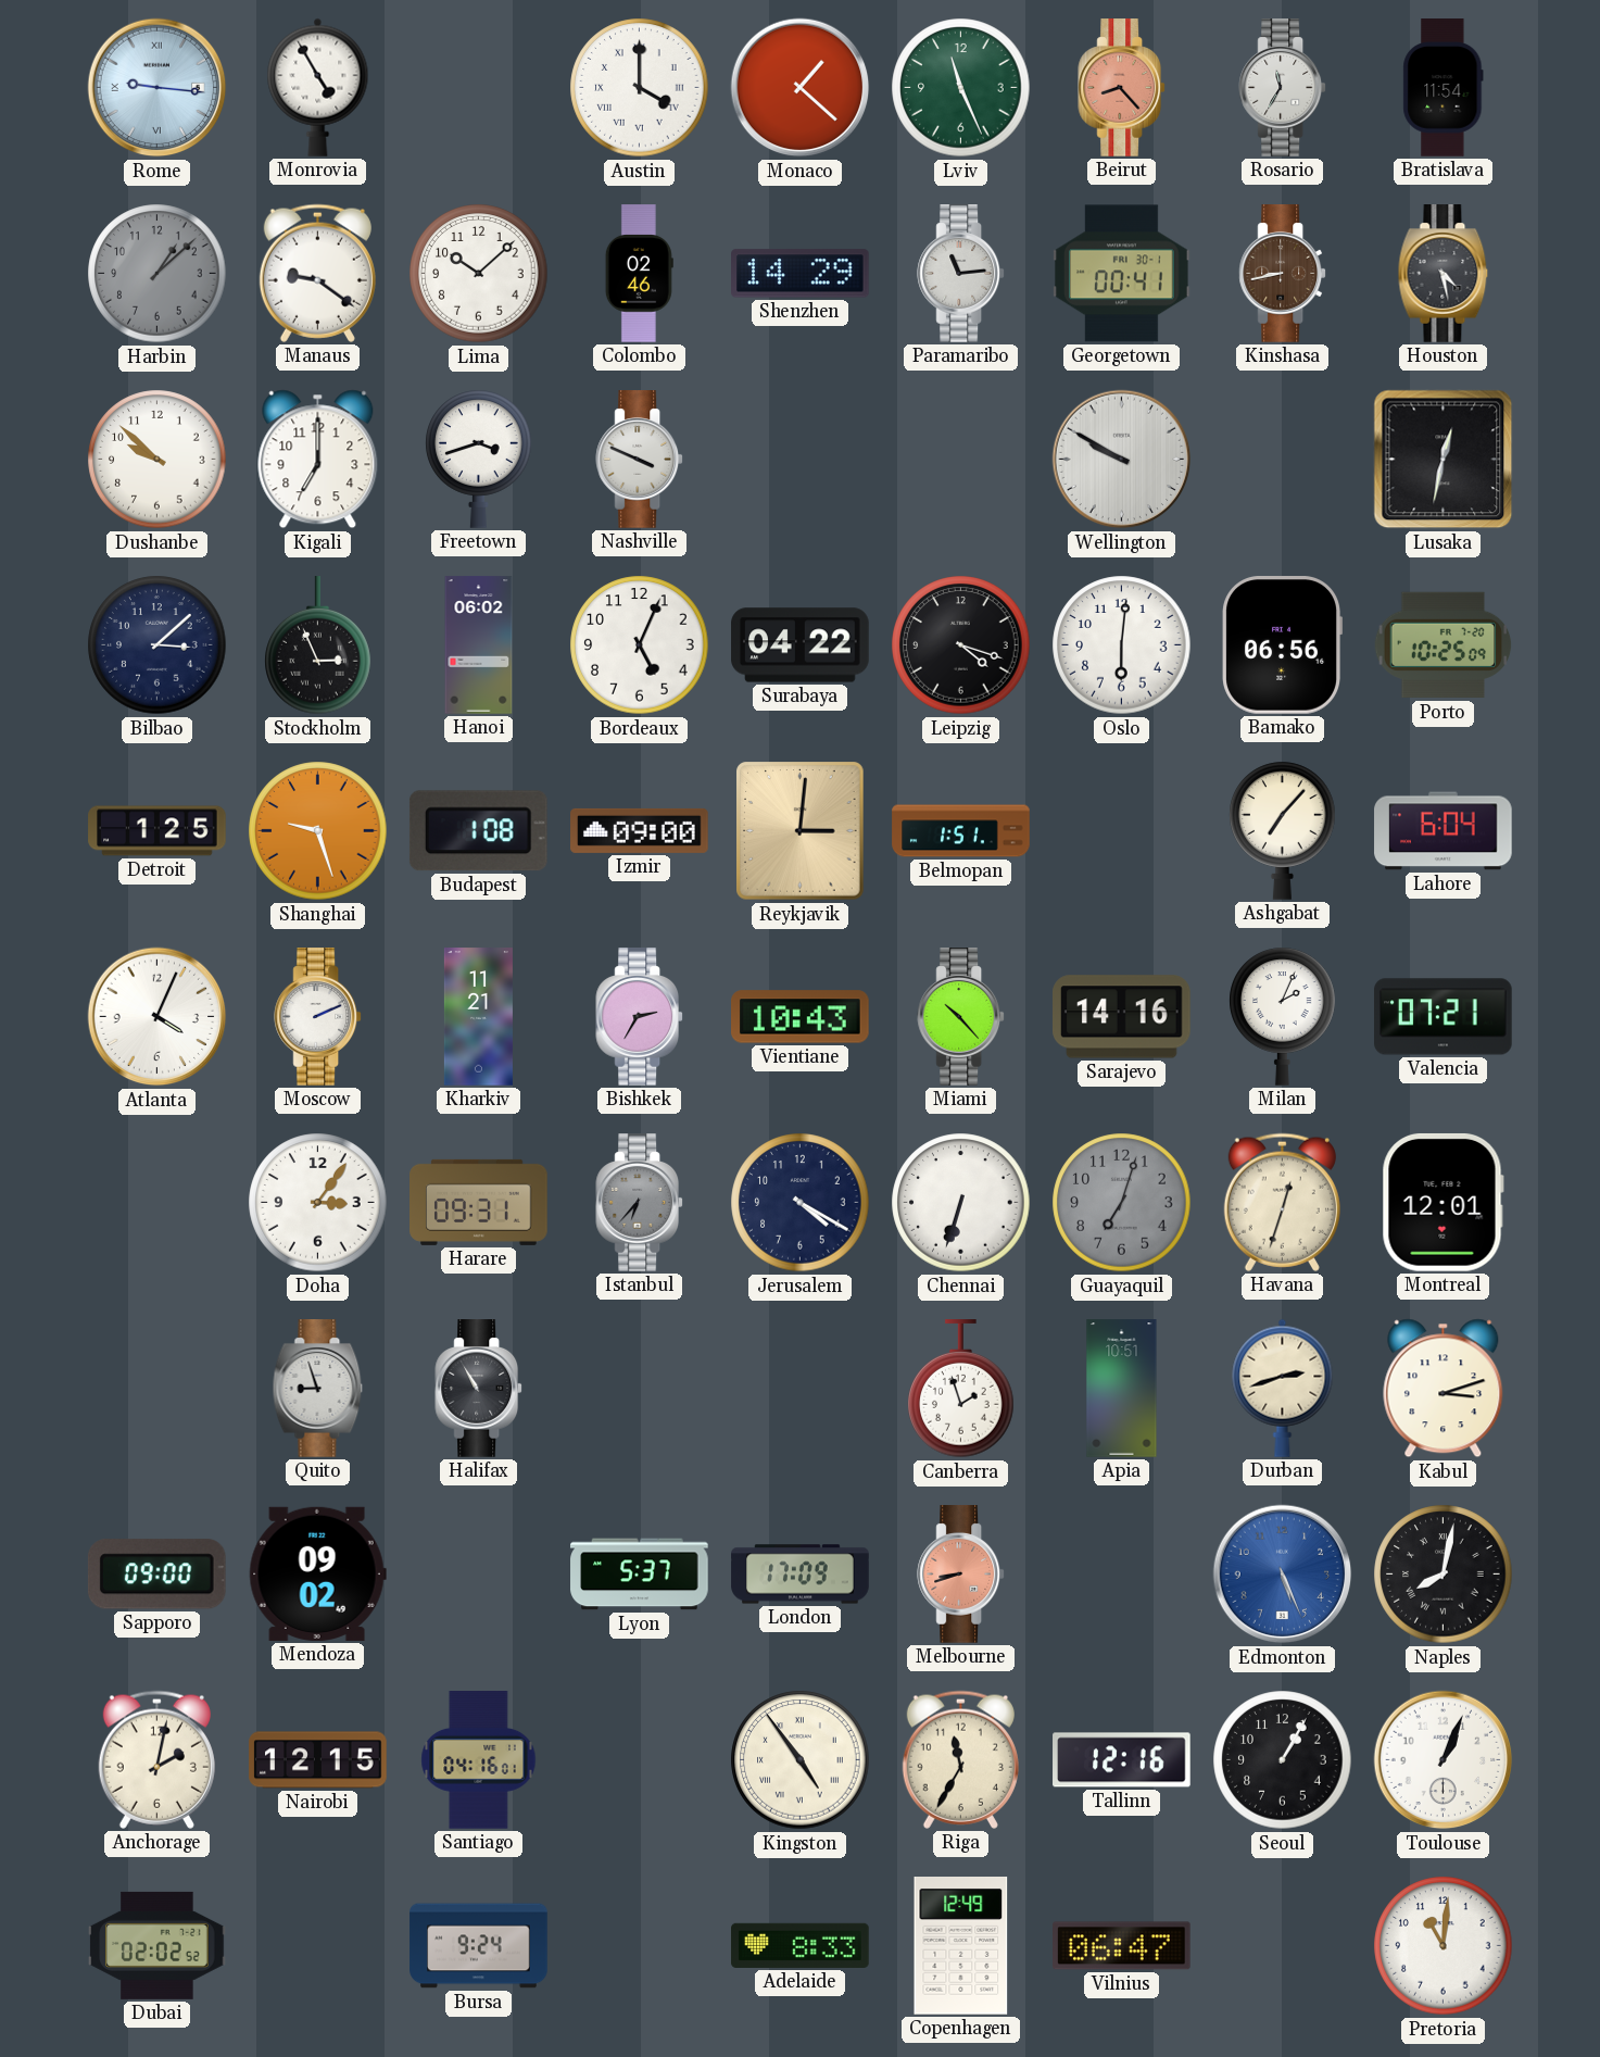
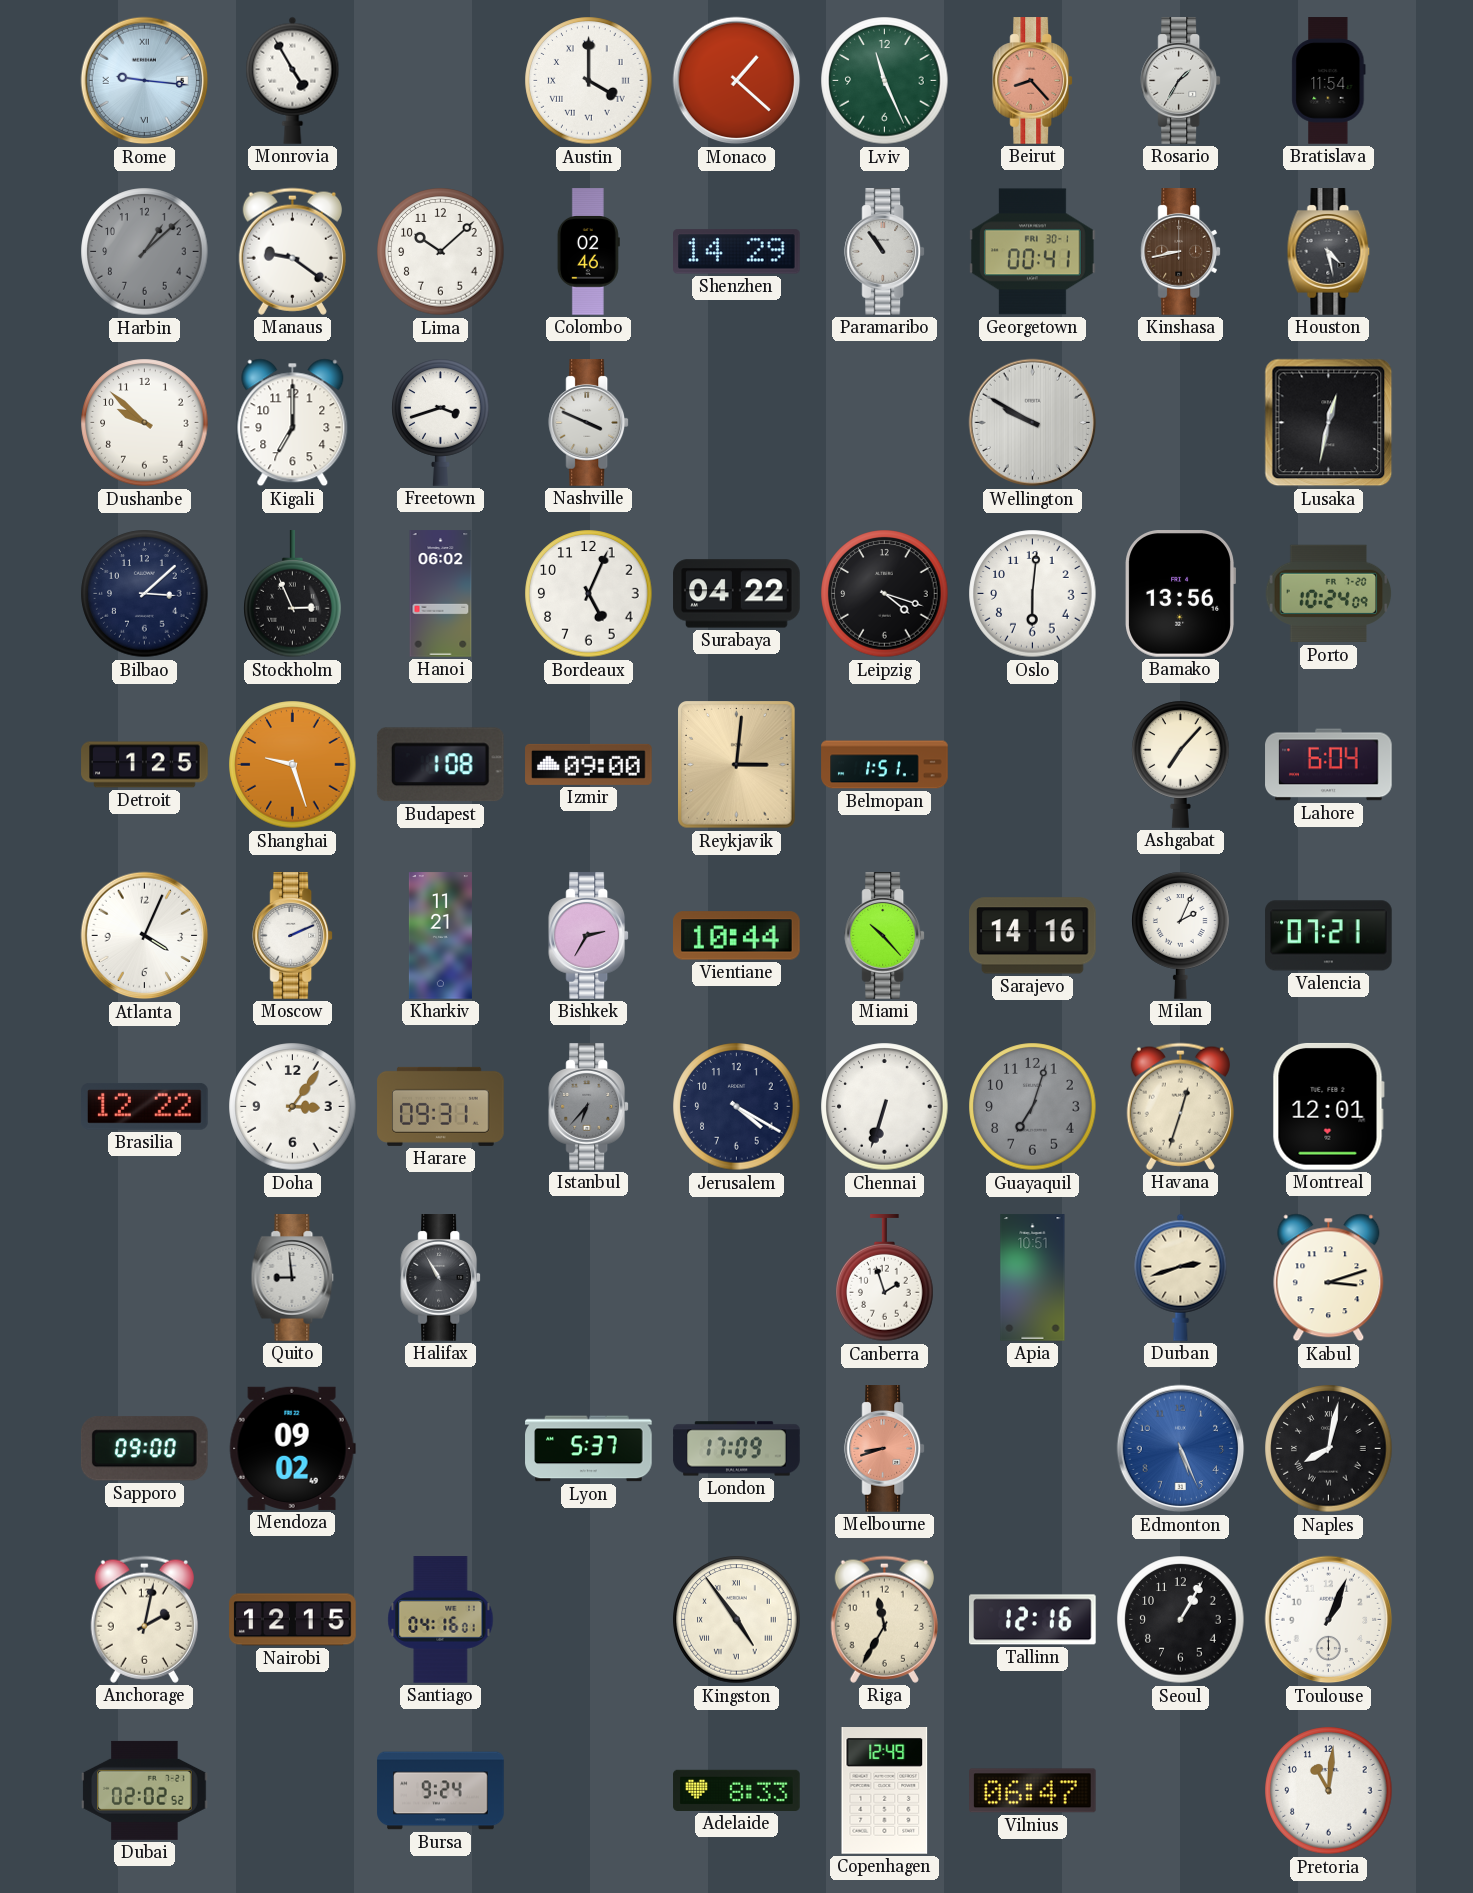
Rosario: 11:35 -> 1:35 (1181, 81)
Paramaribo: 11:14 -> 10:54 (885, 252)
Bamako: 06:56 -> 13:56 (1180, 594)
Porto: 10:25 -> 10:24 (1329, 594)
Vientiane: 10:43 -> 10:44 (737, 936)
Brasilia: none -> 12:22 (145, 1106)
Quito: 8:57 -> 8:59 (293, 1278)
